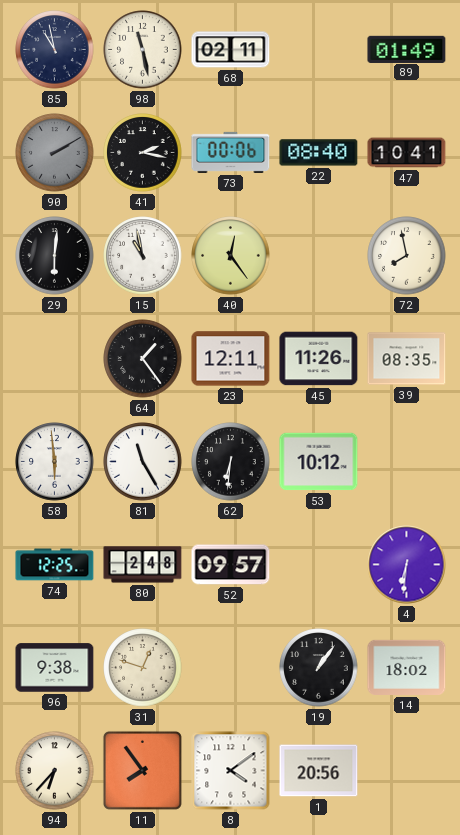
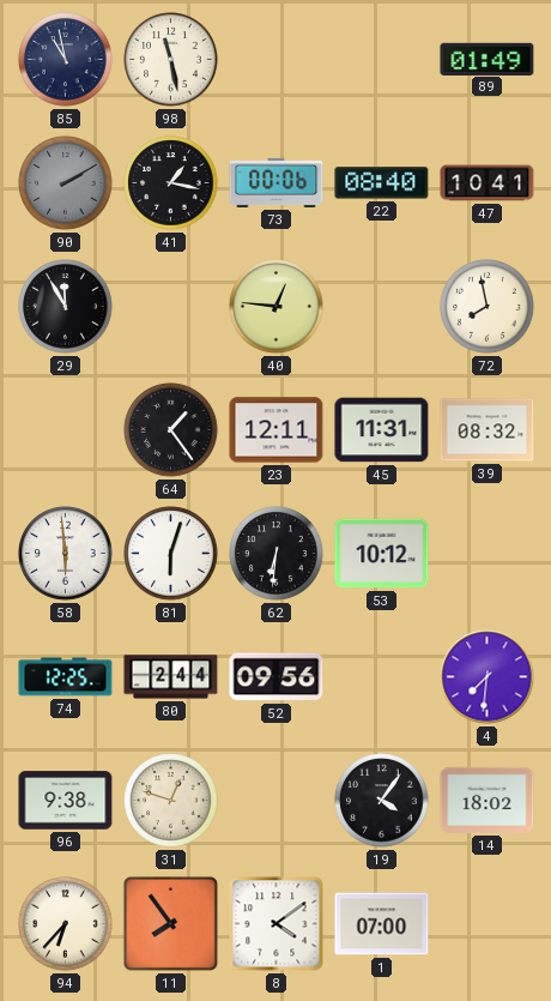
68: 02:11 -> none (231, 50)
41: 2:17 -> 1:17 (171, 183)
29: 6:01 -> 11:55 (66, 307)
15: 10:58 -> none (143, 256)
40: 12:24 -> 12:46 (277, 307)
45: 11:26 -> 11:31 (382, 430)
39: 08:35 -> 08:32 (488, 430)
81: 11:25 -> 6:03 (171, 554)
80: 2:48 -> 2:44 (171, 677)
52: 09:57 -> 09:56 (277, 677)
4: 6:31 -> 7:31 (488, 677)
19: 1:06 -> 4:06 (382, 801)
1: 20:56 -> 07:00 (382, 924)
